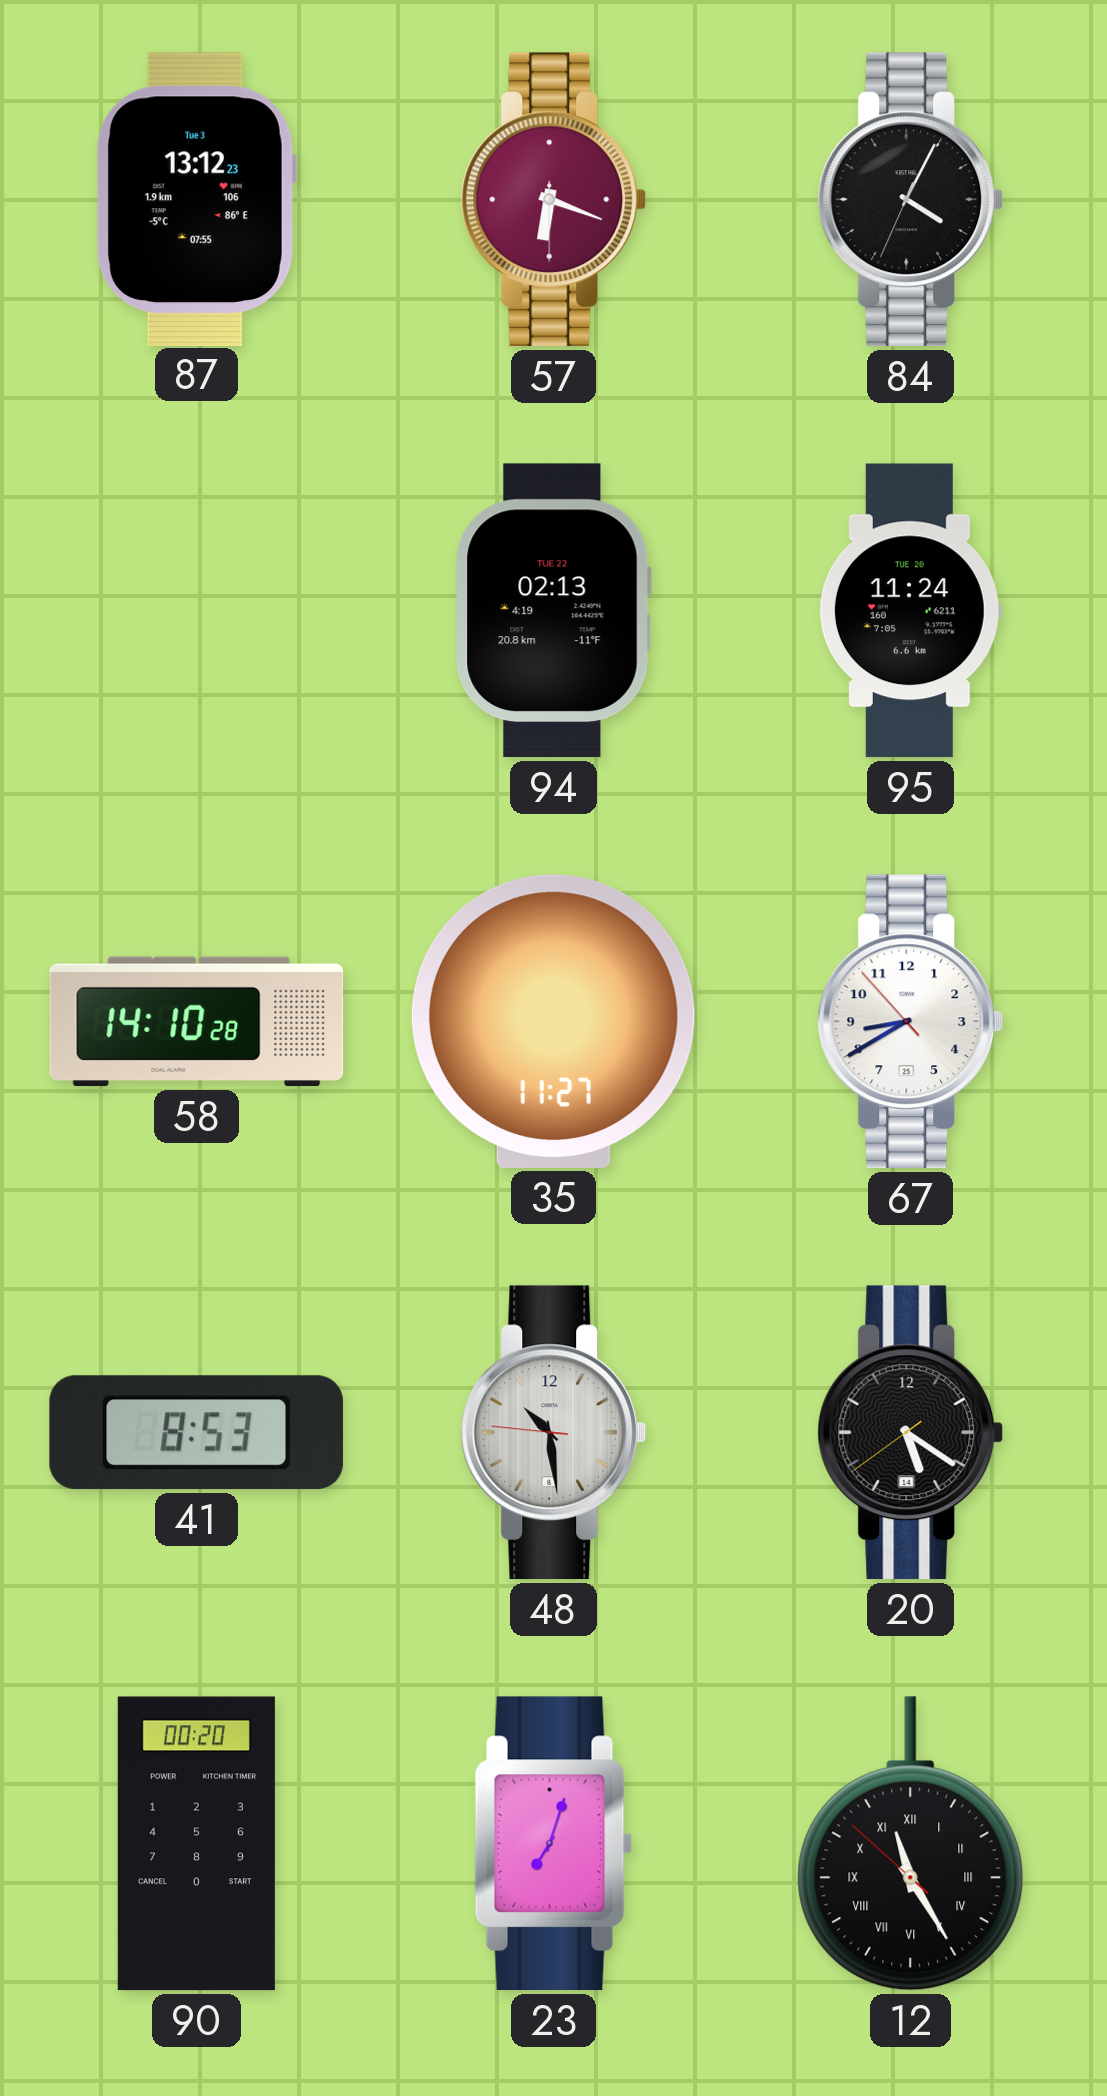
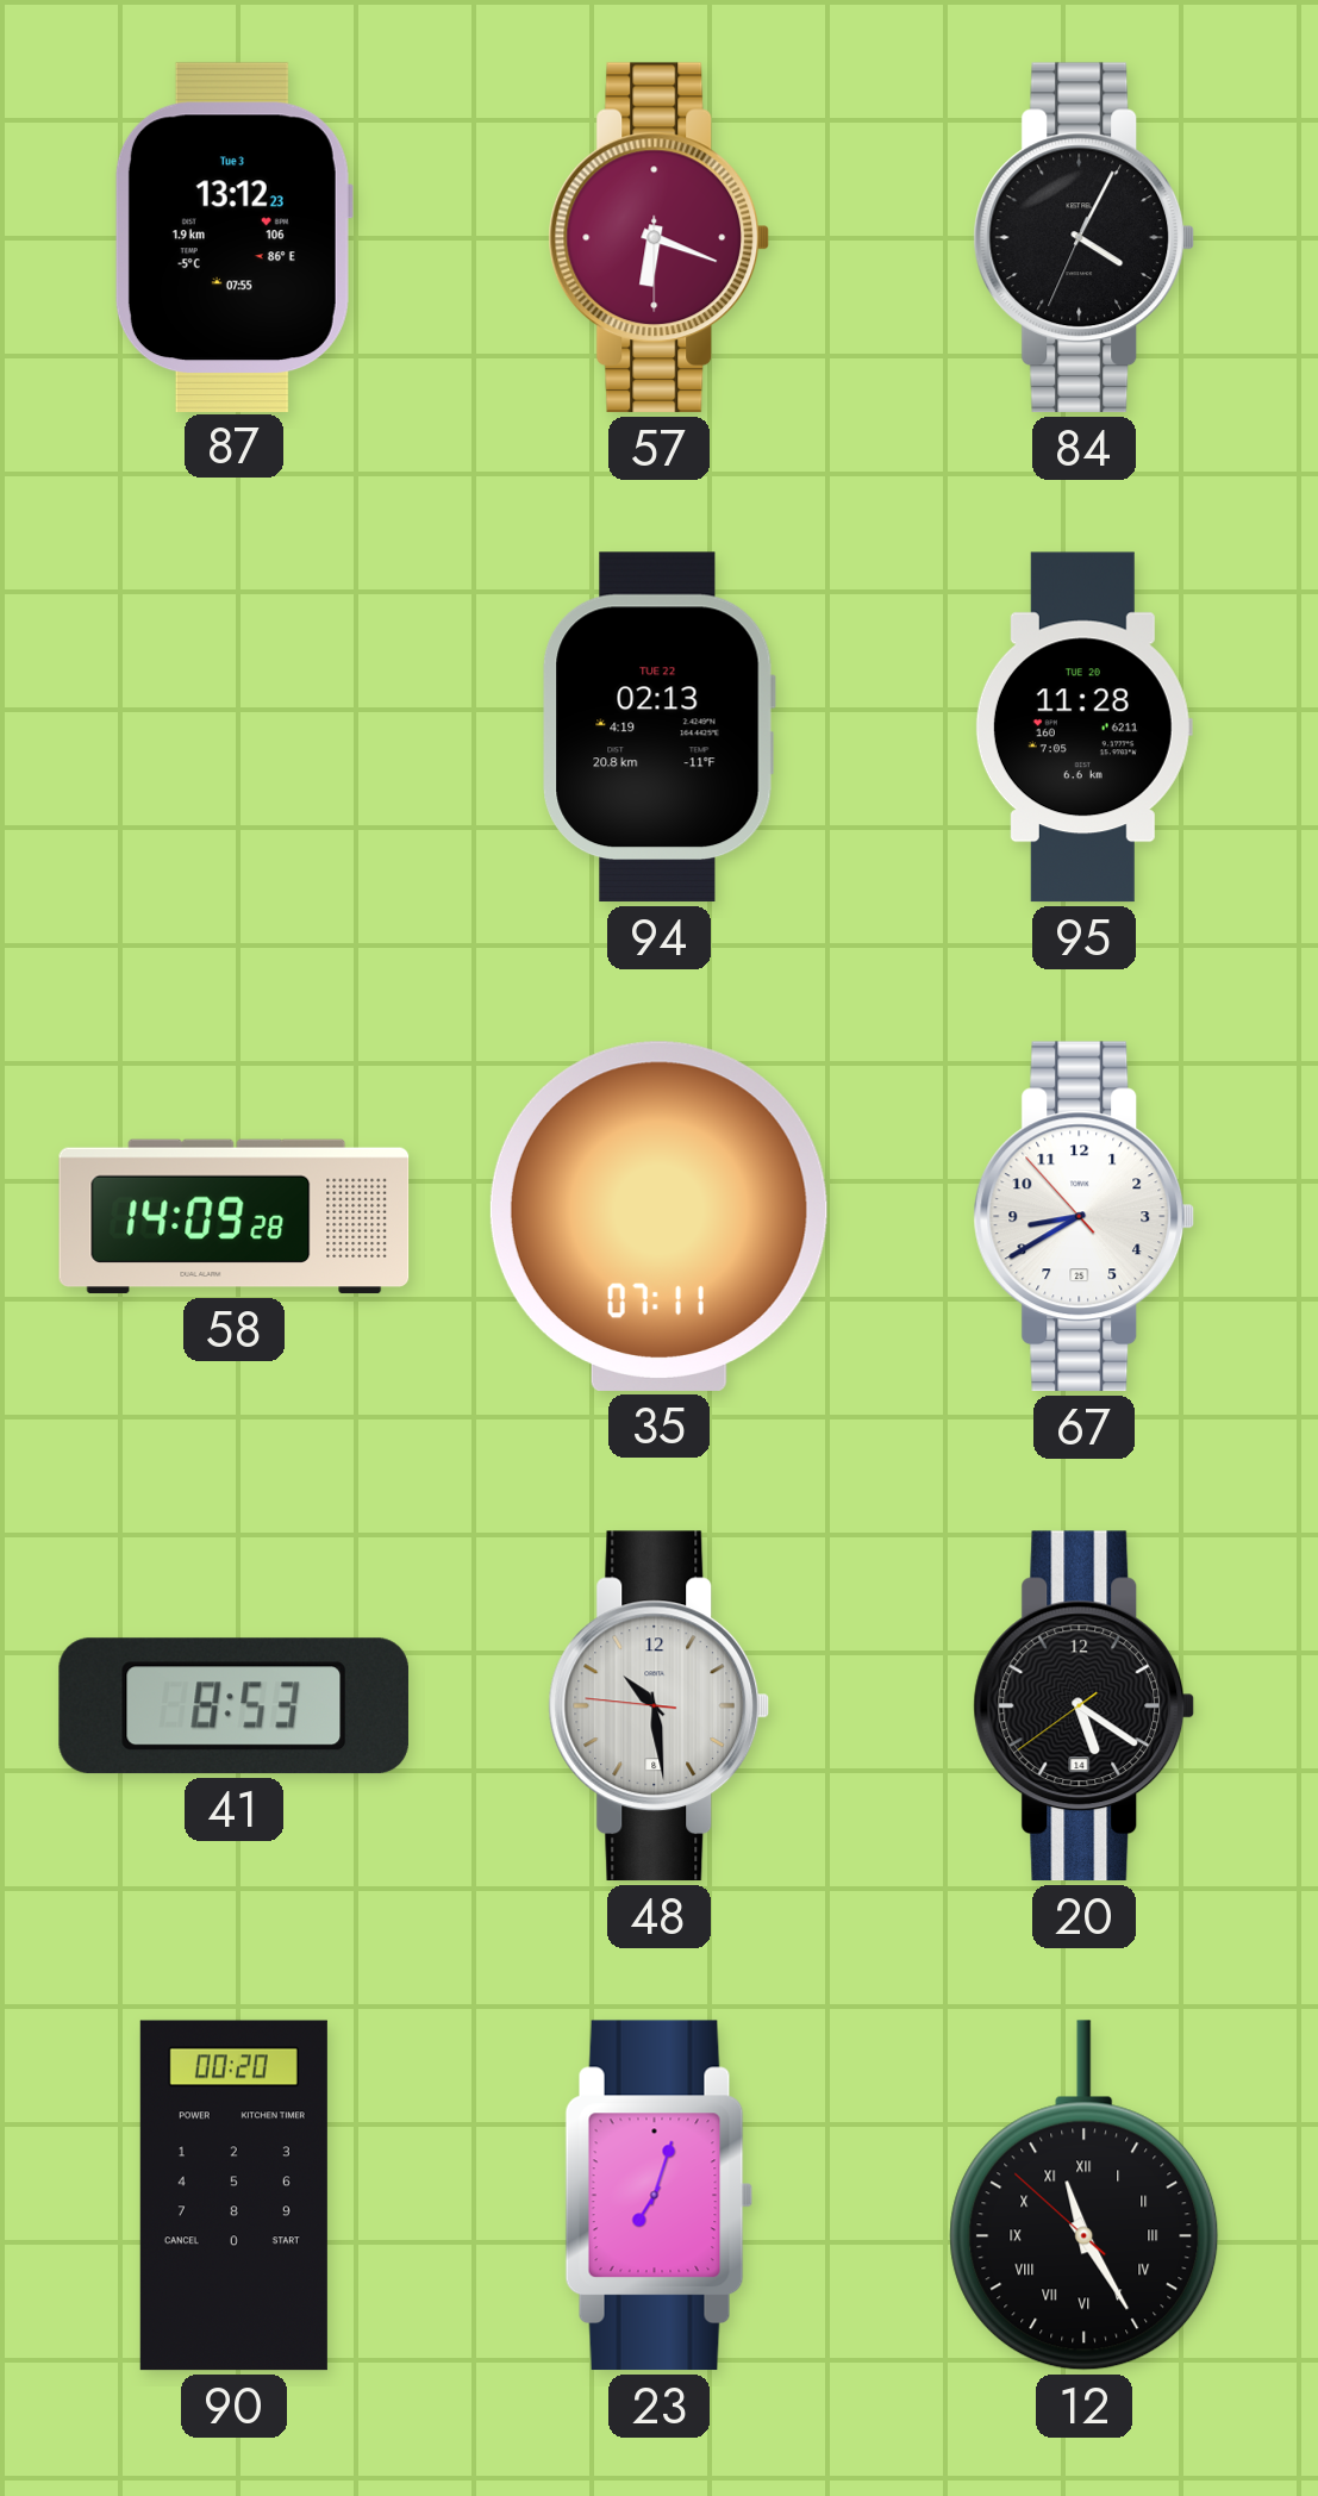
95: 11:24 -> 11:28 (1083, 728)
58: 14:10 -> 14:09 (235, 1217)
35: 11:27 -> 07:11 (658, 1216)
